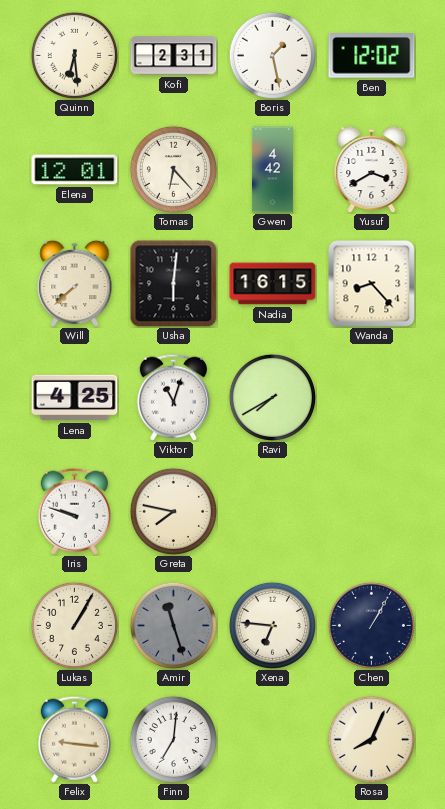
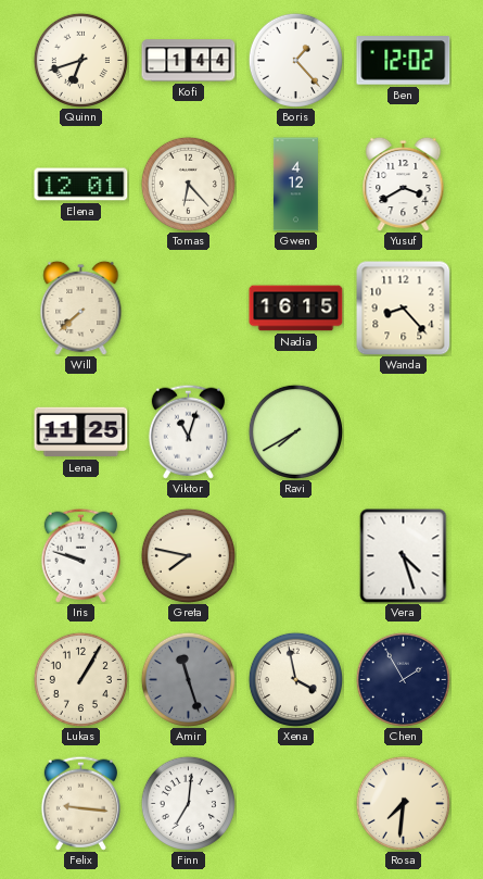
Quinn: 6:29 -> 6:42 (80, 60)
Kofi: 2:31 -> 1:44 (189, 61)
Boris: 1:28 -> 1:23 (295, 60)
Gwen: 4:42 -> 4:12 (295, 185)
Usha: 6:01 -> none (174, 284)
Lena: 4:25 -> 11:25 (81, 432)
Vera: none -> 4:27 (404, 556)
Xena: 6:46 -> 3:58 (295, 679)
Chen: 1:05 -> 1:55 (403, 679)
Rosa: 8:04 -> 7:31 (403, 803)
